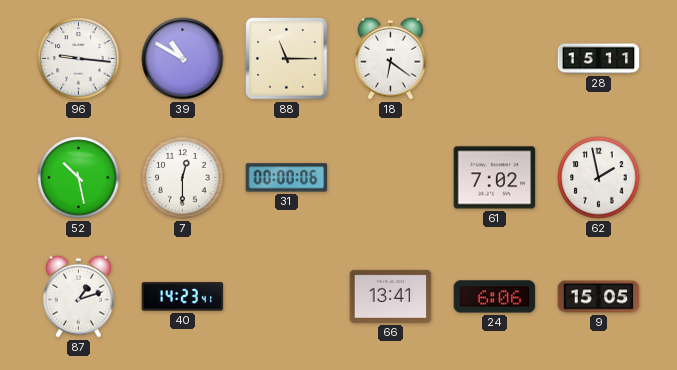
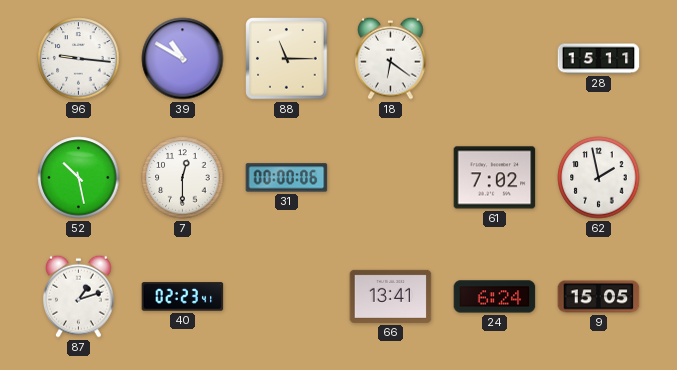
40: 14:23 -> 02:23 (183, 297)
24: 6:06 -> 6:24 (495, 297)
